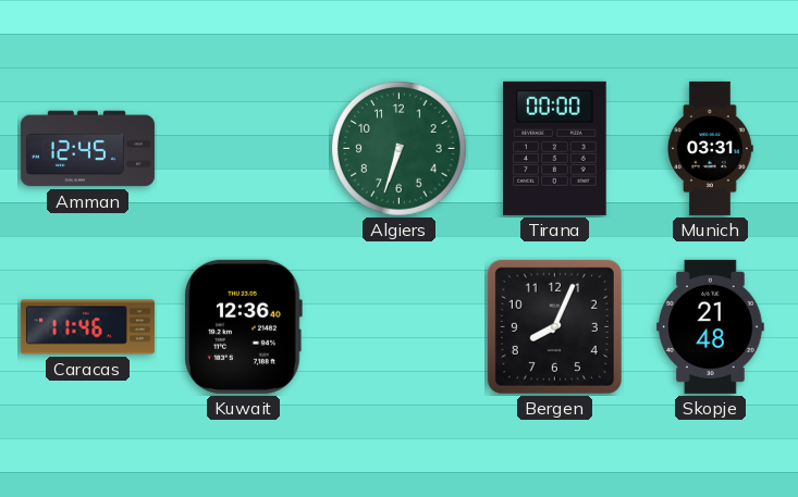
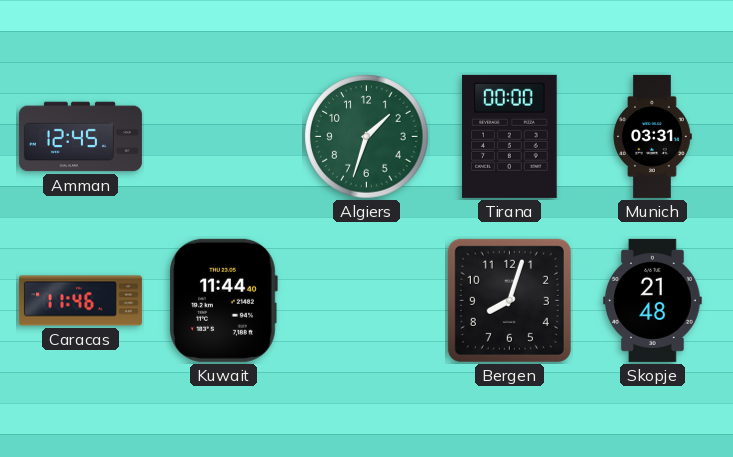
Algiers: 6:33 -> 1:33 (367, 137)
Kuwait: 12:36 -> 11:44 (223, 300)
Bergen: 8:04 -> 8:03 (509, 300)
